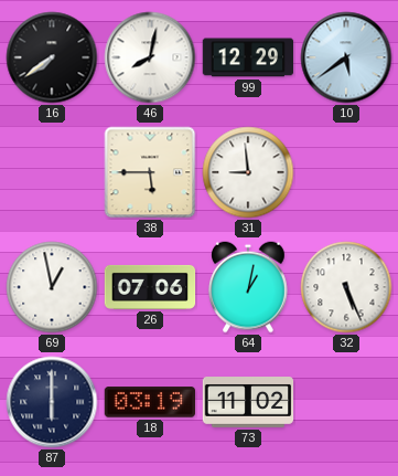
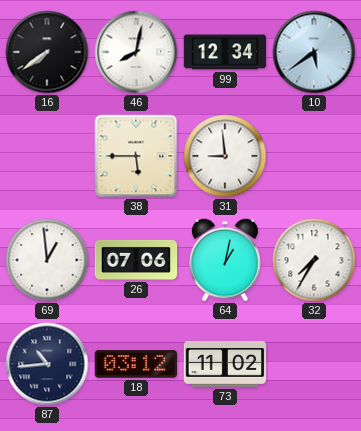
99: 12:29 -> 12:34 (225, 52)
69: 12:58 -> 12:59 (47, 260)
32: 5:26 -> 7:35 (314, 260)
87: 6:00 -> 10:44 (47, 364)
18: 03:19 -> 03:12 (135, 364)
